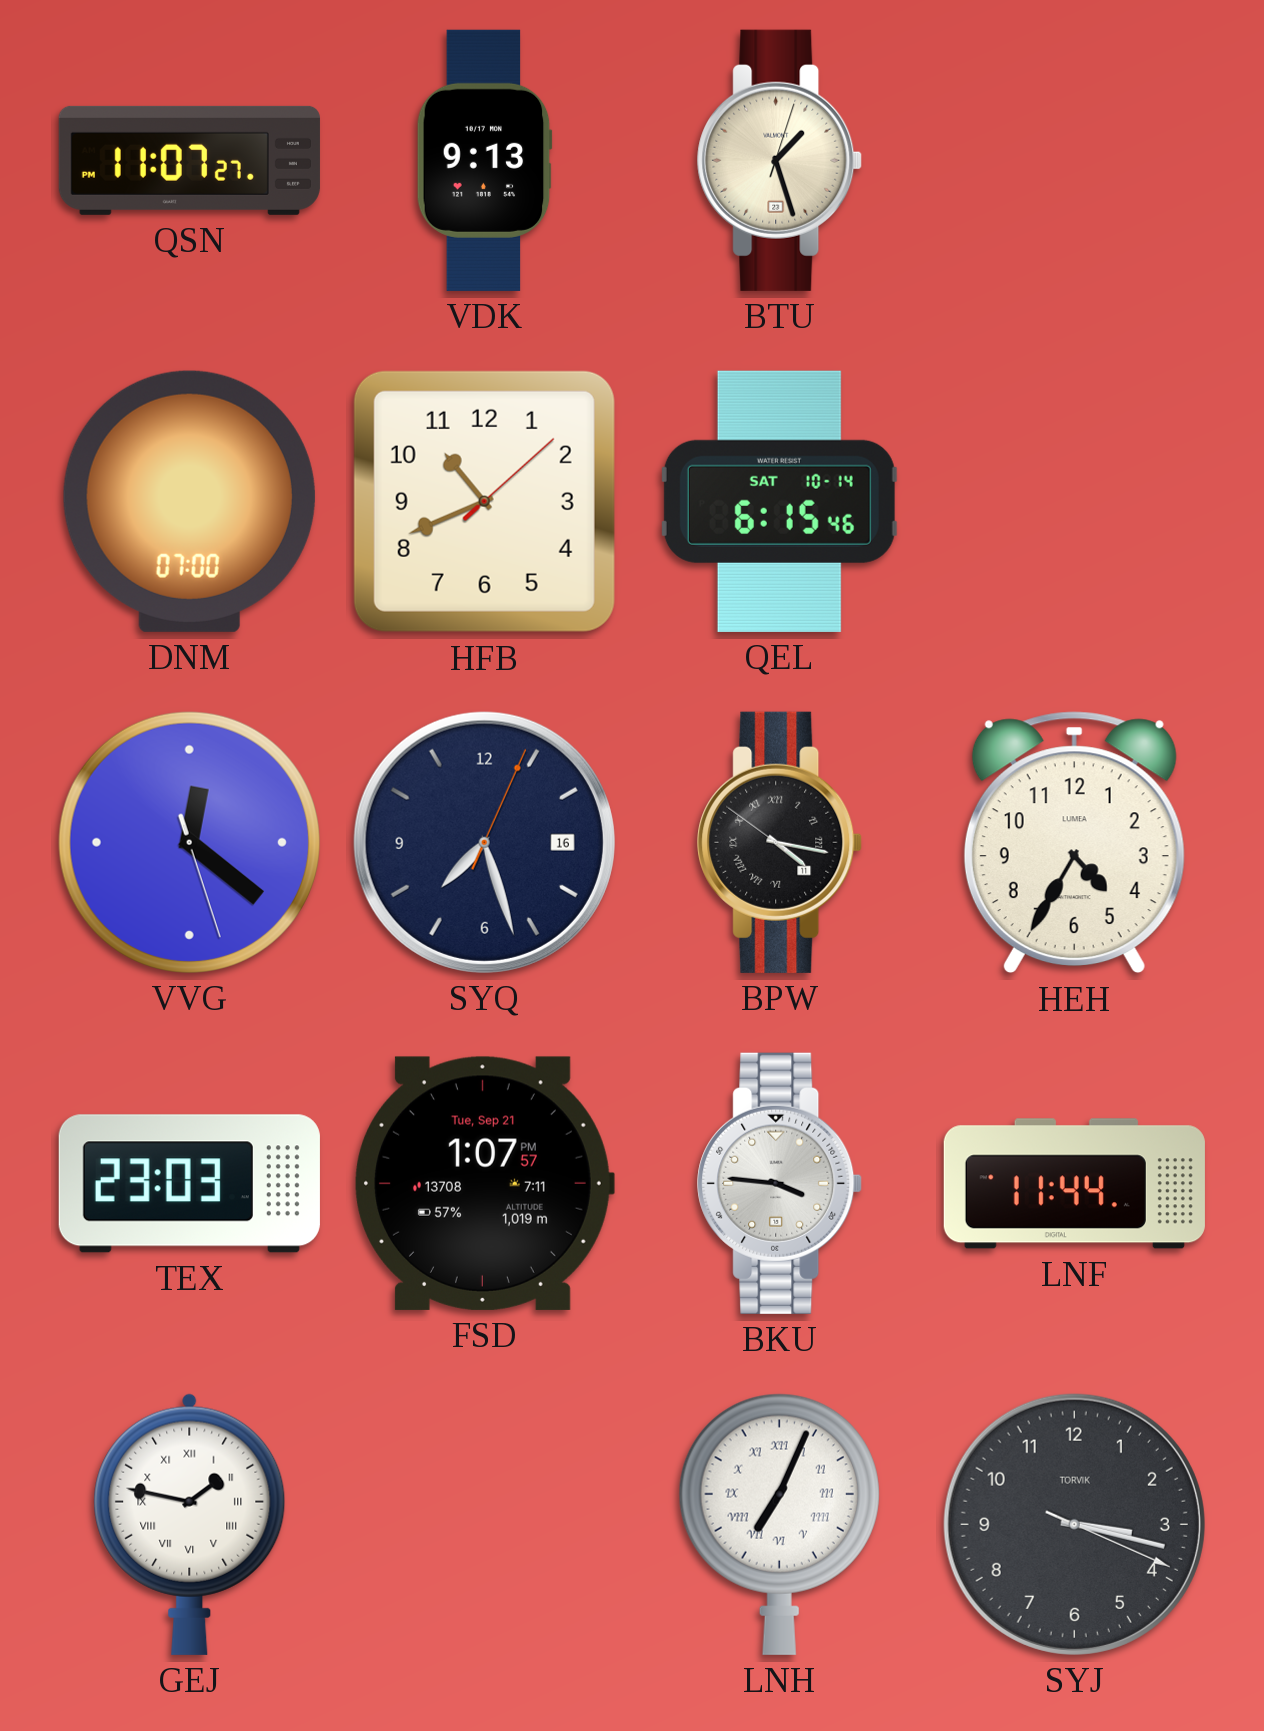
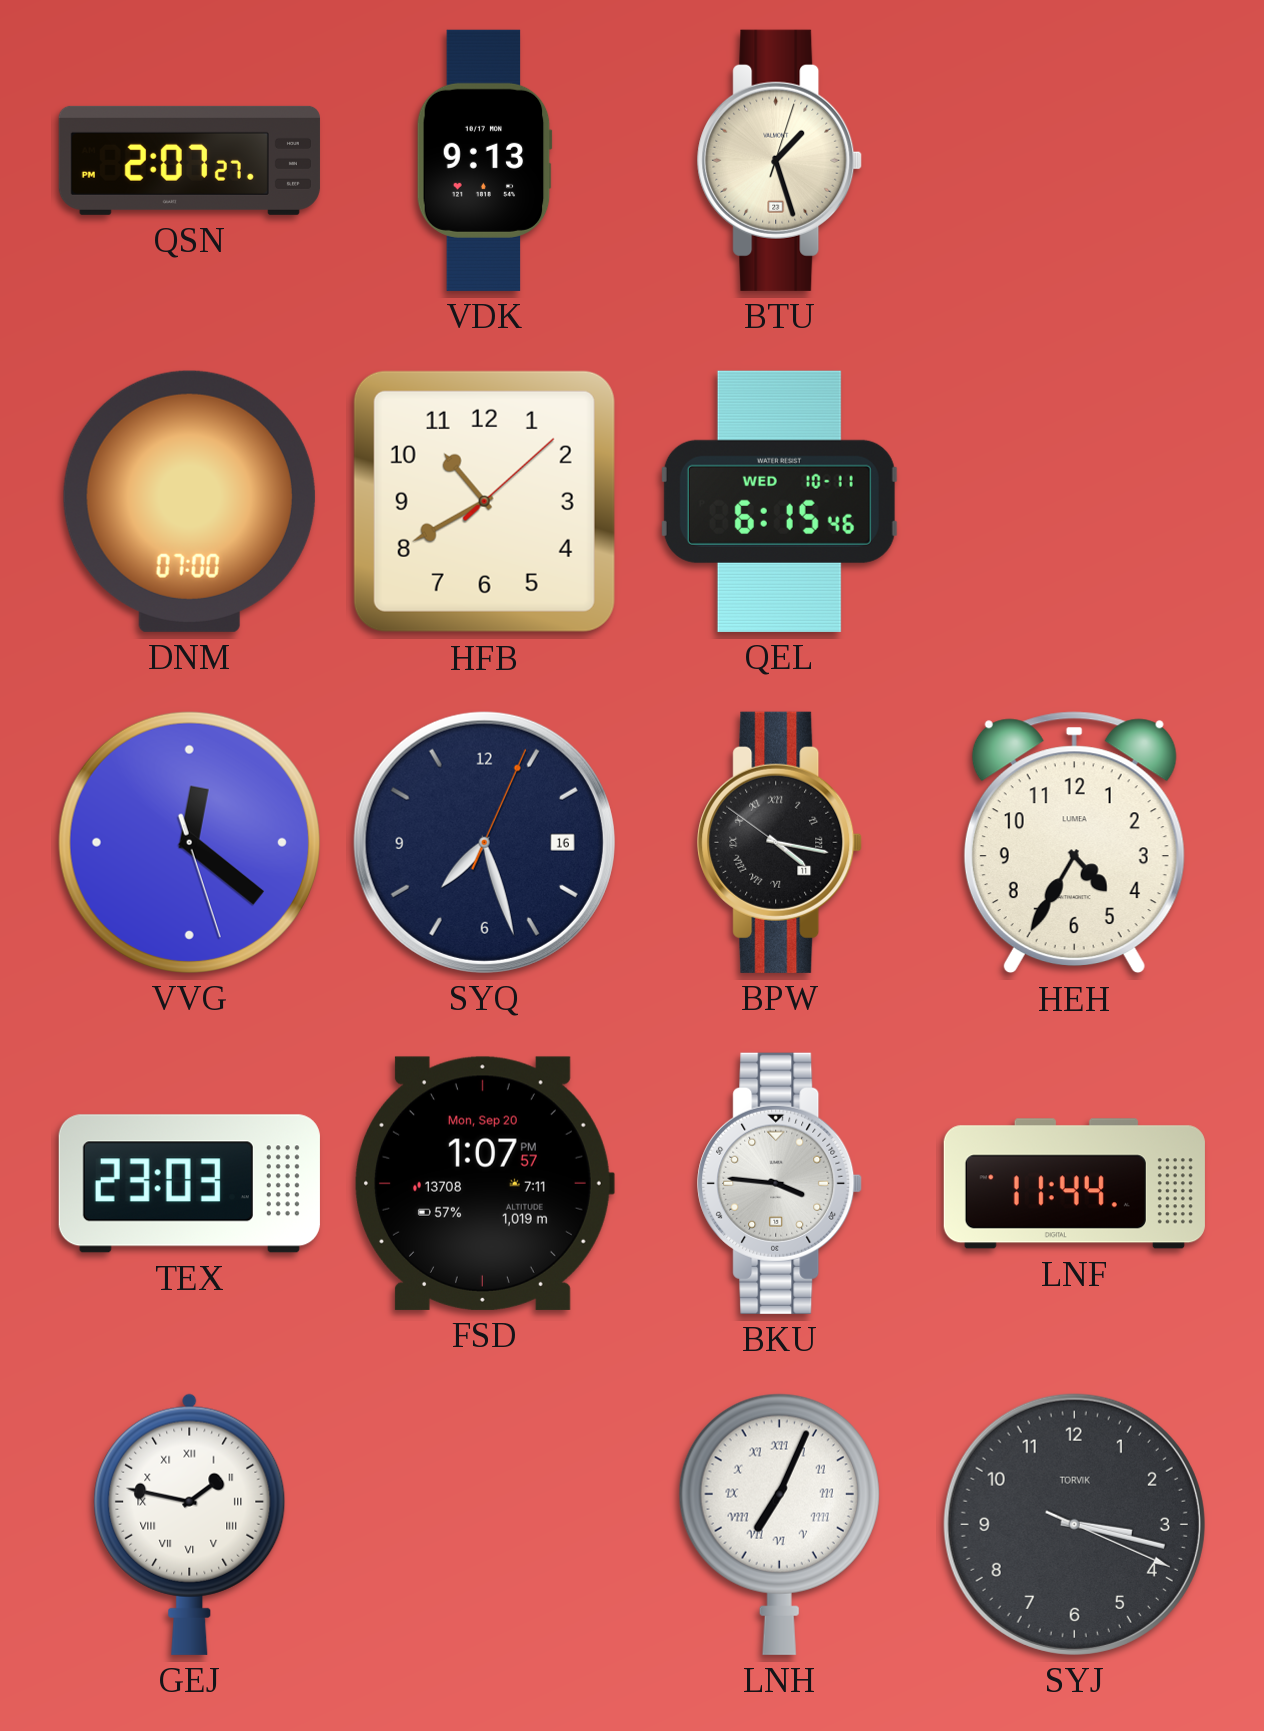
QSN: 11:07 -> 2:07 (189, 160)
HFB: 10:41 -> 10:40 (484, 501)
QEL date: SAT 10-14 -> WED 10-11 (779, 501)
FSD date: Tue, Sep 21 -> Mon, Sep 20 (484, 1183)
